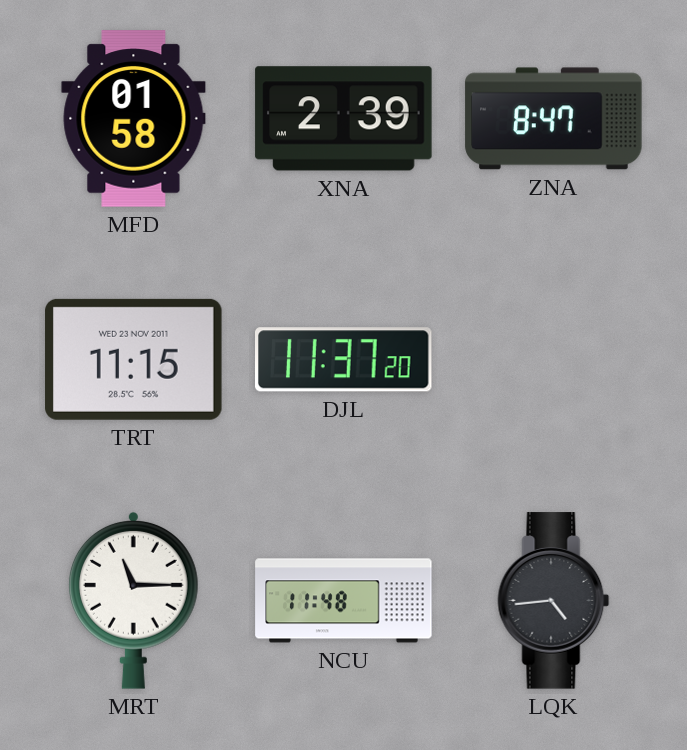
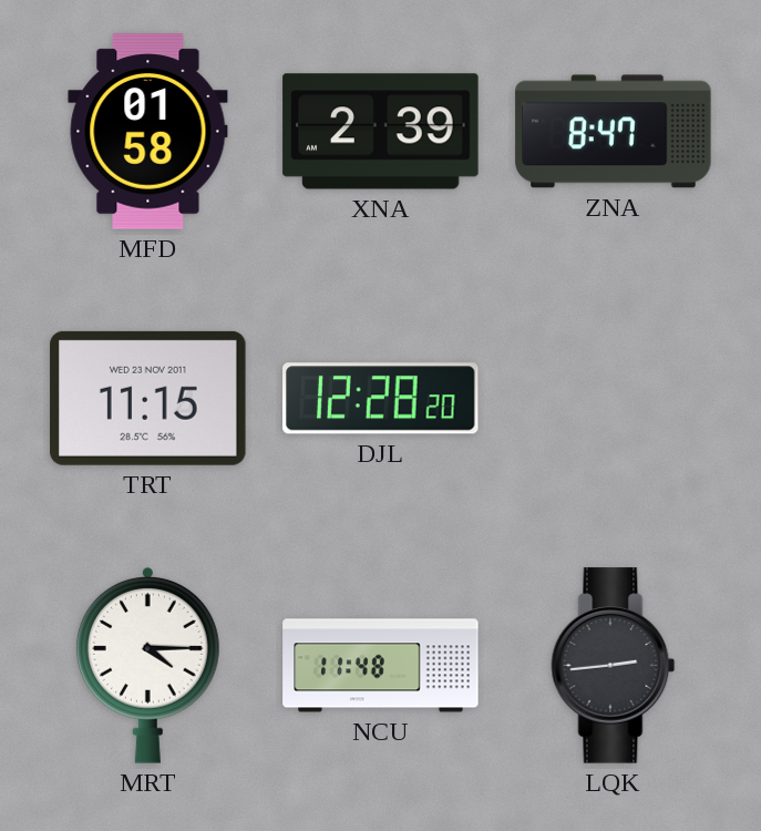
DJL: 11:37 -> 12:28 (381, 399)
MRT: 11:15 -> 4:15 (147, 665)
LQK: 4:44 -> 2:44 (614, 666)
